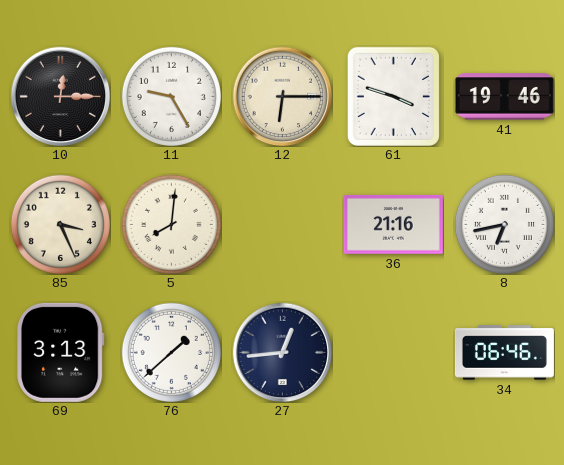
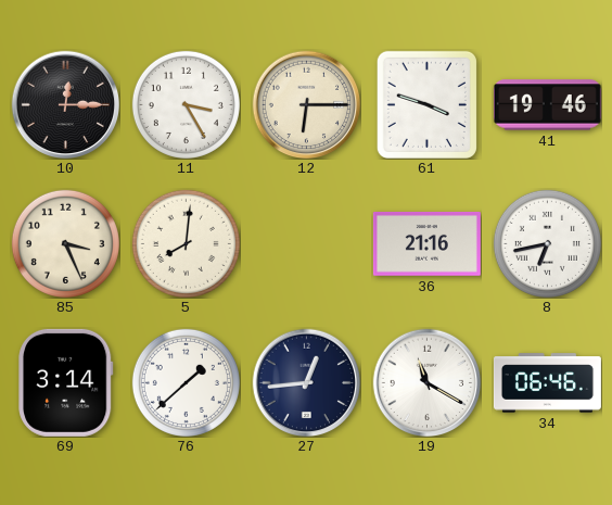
11: 9:25 -> 3:25 (186, 104)
69: 3:13 -> 3:14 (66, 382)
19: none -> 11:20 (426, 382)
